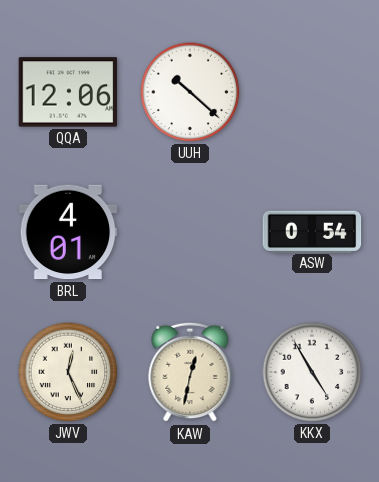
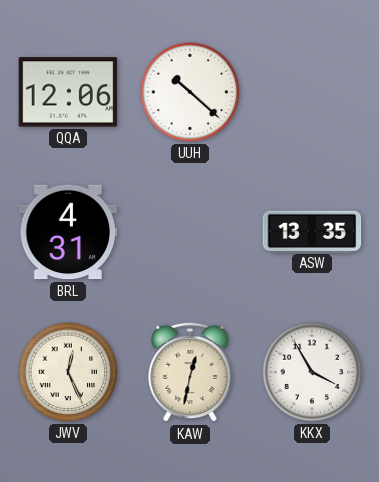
BRL: 4:01 -> 4:31 (68, 232)
ASW: 0:54 -> 13:35 (312, 231)
KKX: 4:55 -> 3:55 (312, 372)
